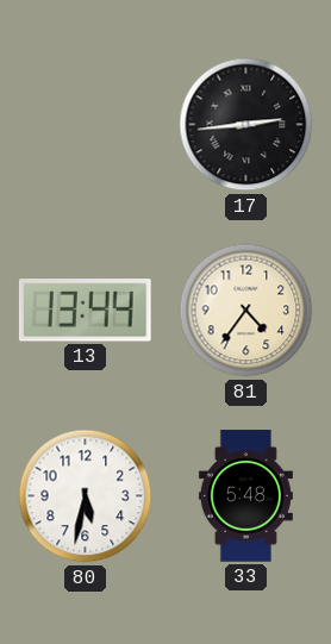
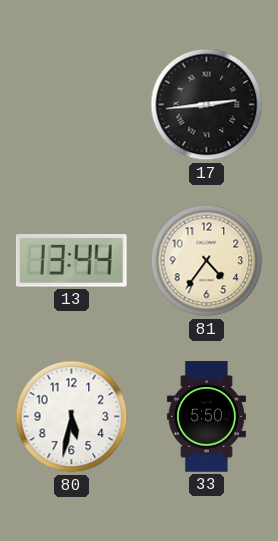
33: 5:48 -> 5:50 (206, 417)
